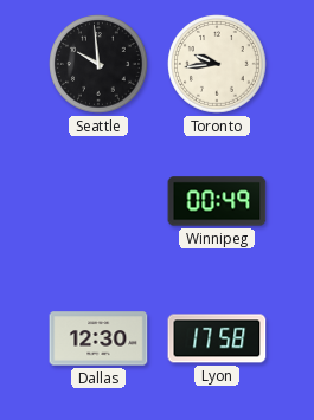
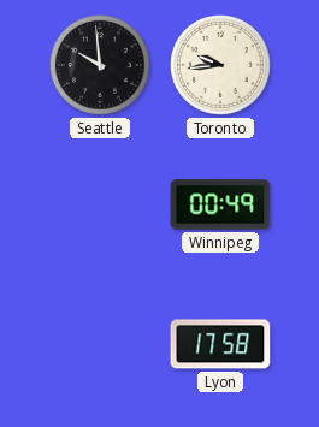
Dallas: 12:30 -> none (98, 338)
